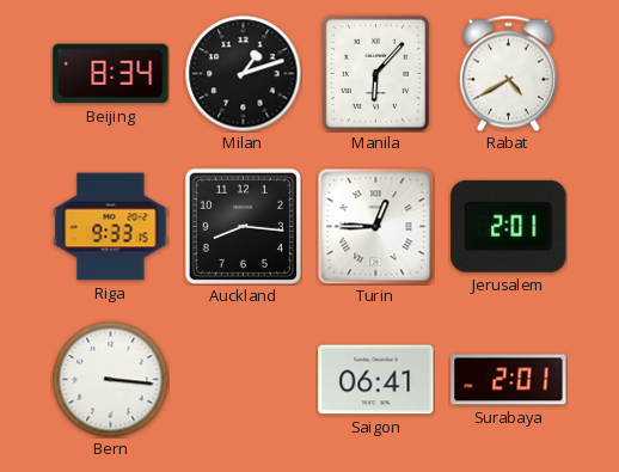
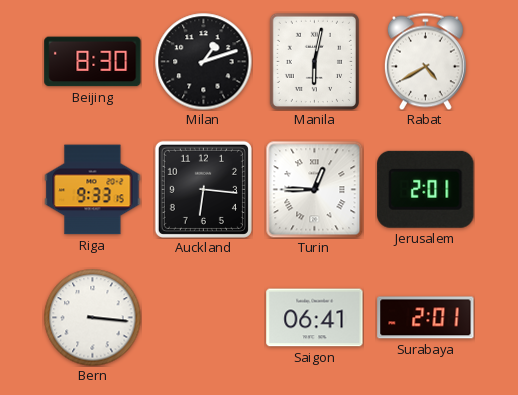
Beijing: 8:34 -> 8:30 (93, 62)
Manila: 6:07 -> 6:02 (314, 61)
Auckland: 8:16 -> 6:16 (203, 189)
